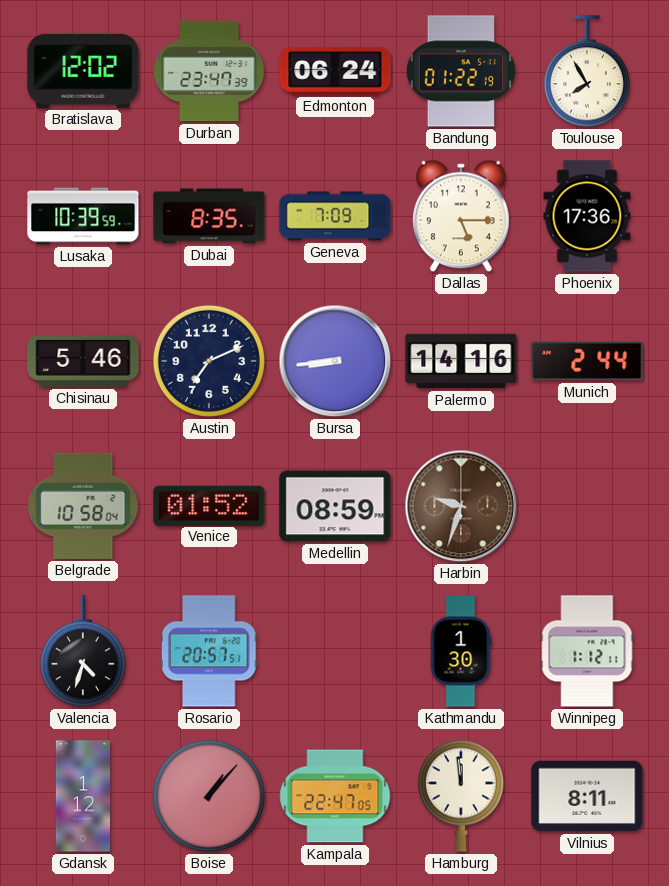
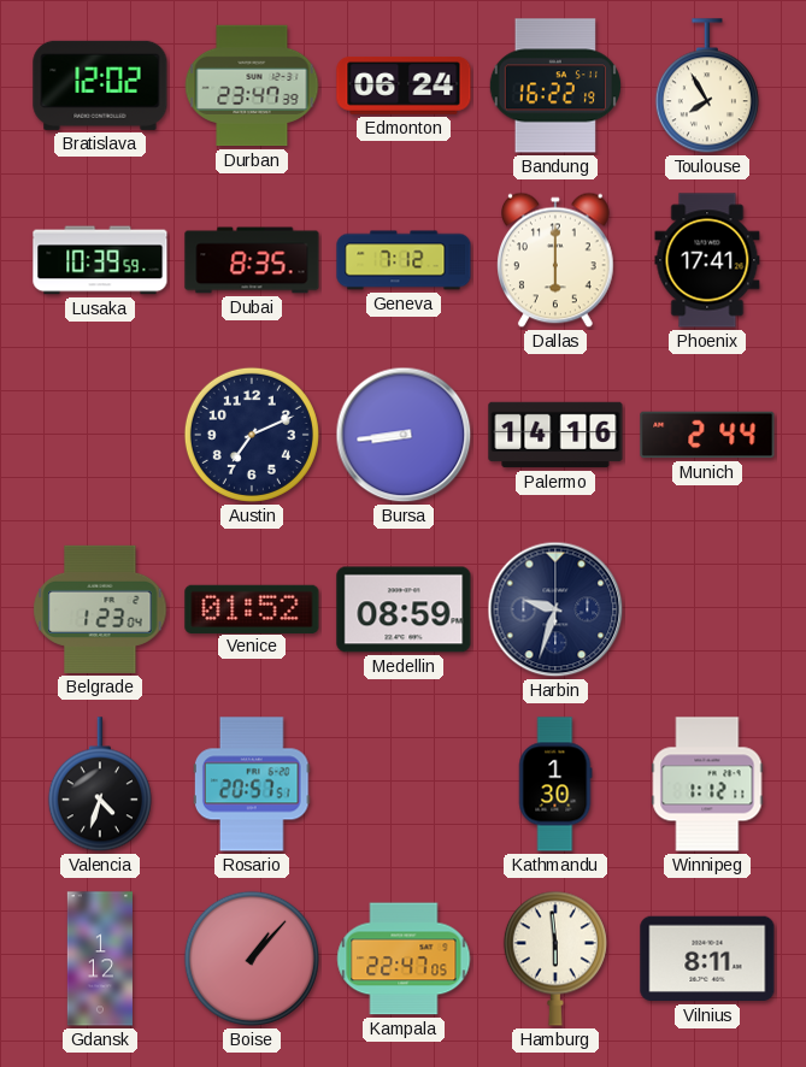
Bandung: 01:22 -> 16:22 (555, 86)
Geneva: 7:09 -> 7:12 (404, 260)
Dallas: 5:15 -> 6:00 (557, 260)
Phoenix: 17:36 -> 17:41 (707, 260)
Chisinau: 5:46 -> none (83, 362)
Belgrade: 10:58 -> 1:23 (100, 609)
Harbin dial: brown -> navy (555, 609)
Hamburg: 11:59 -> 5:59 (555, 959)
